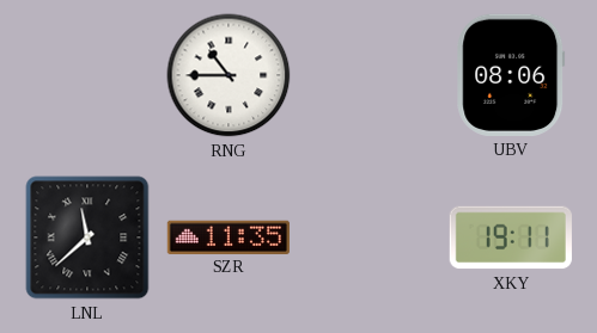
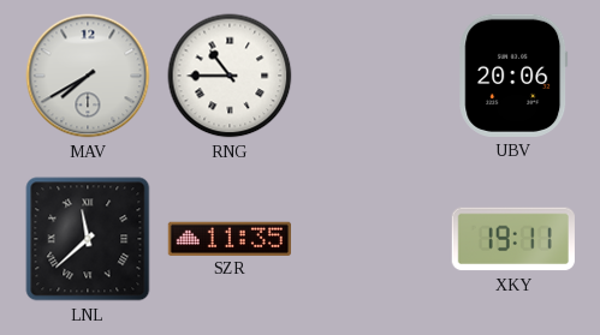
MAV: none -> 7:40 (88, 76)
UBV: 08:06 -> 20:06 (513, 76)
